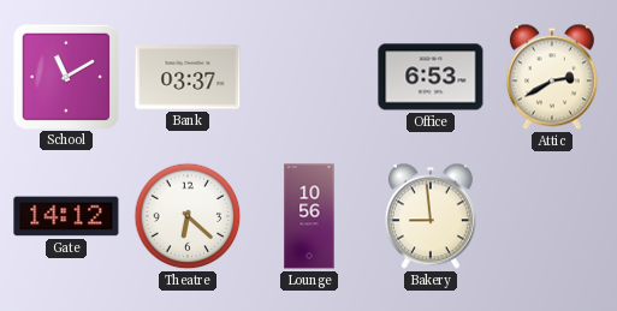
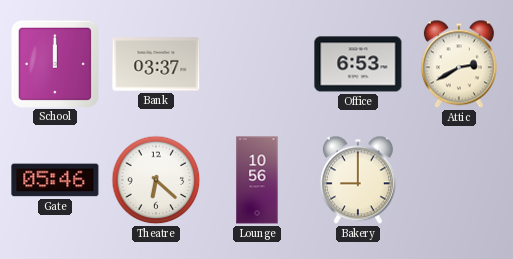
School: 11:10 -> 12:00 (54, 63)
Gate: 14:12 -> 05:46 (55, 180)
Bakery: 8:59 -> 9:00 (358, 180)
